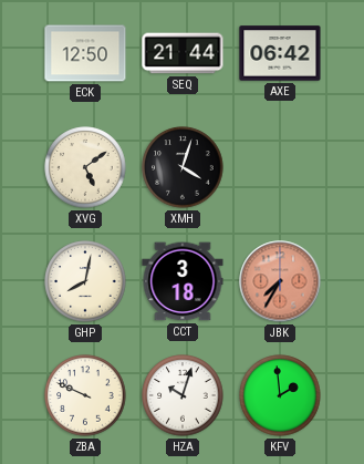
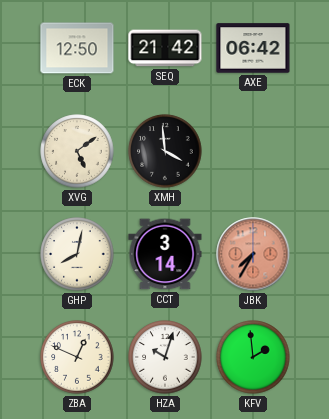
SEQ: 21:44 -> 21:42 (165, 48)
XMH: 4:03 -> 3:59 (165, 151)
CCT: 3:18 -> 3:14 (165, 254)
ZBA: 9:49 -> 12:49 (77, 357)
